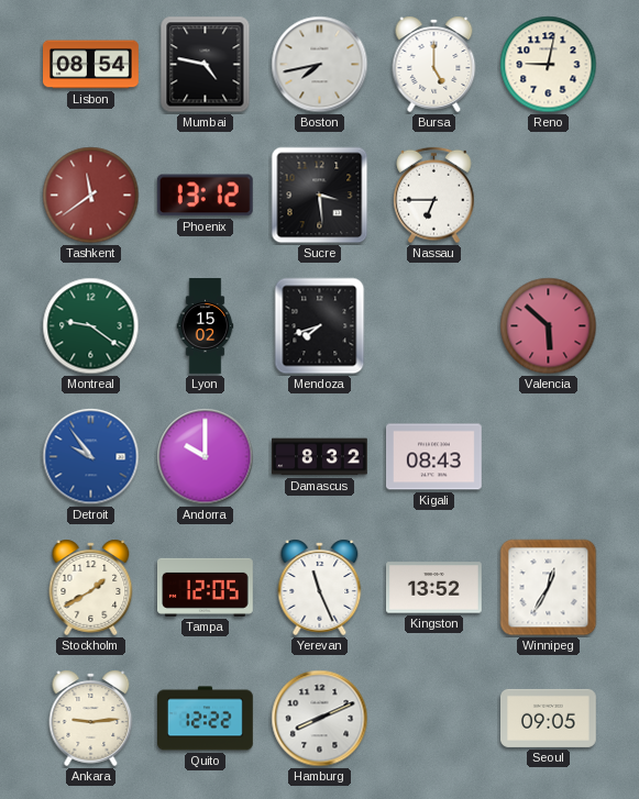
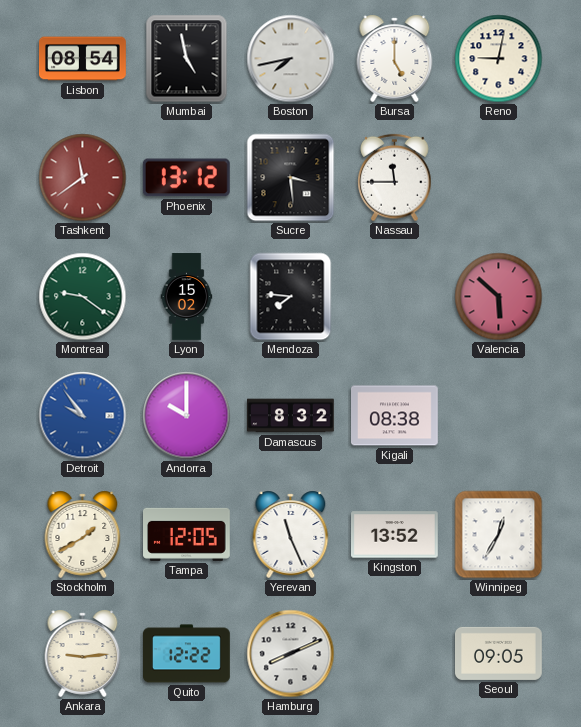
Mumbai: 4:47 -> 4:58 (187, 59)
Nassau: 6:45 -> 11:45 (395, 178)
Mendoza: 7:42 -> 7:46 (291, 297)
Kigali: 08:43 -> 08:38 (395, 416)
